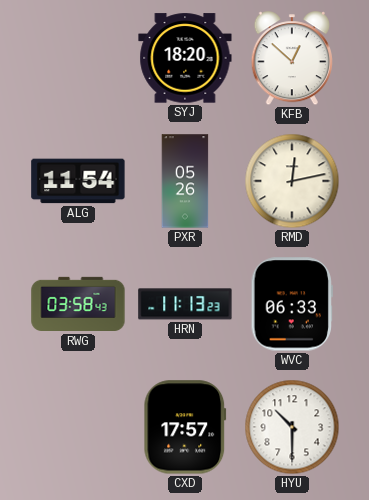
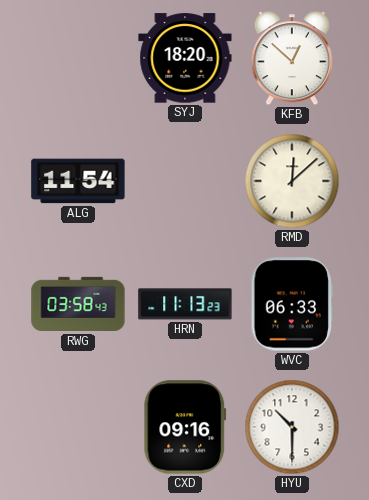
PXR: 05:26 -> none (185, 181)
RMD: 12:13 -> 12:08 (292, 181)
CXD: 17:57 -> 09:16 (185, 427)
